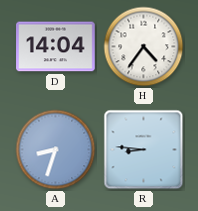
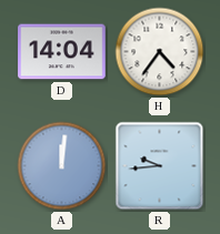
A: 8:33 -> 12:01 (62, 166)
R: 8:46 -> 9:44 (160, 166)
